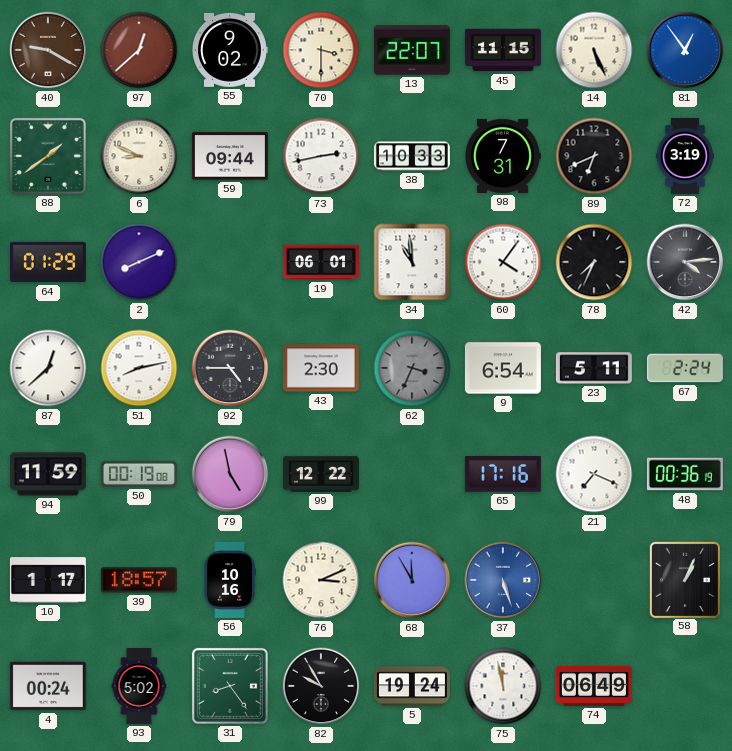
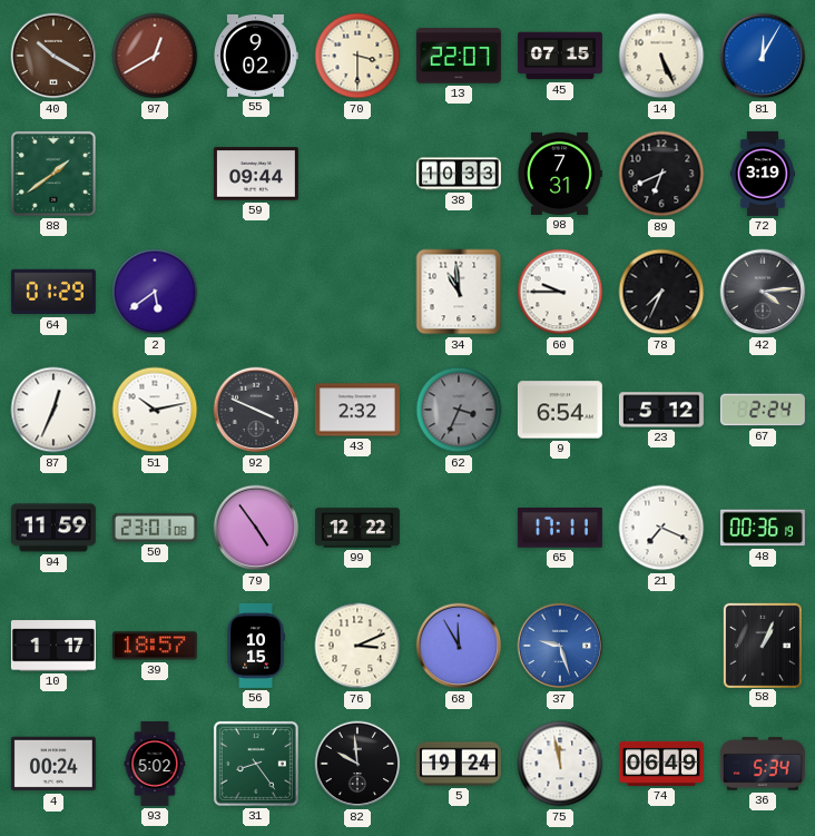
40: 9:20 -> 10:20 (53, 56)
97: 12:38 -> 12:40 (155, 56)
45: 11:15 -> 07:15 (560, 56)
81: 12:54 -> 12:05 (763, 56)
6: 8:49 -> none (139, 156)
73: 2:43 -> none (321, 156)
2: 8:11 -> 5:39 (155, 292)
19: 06:01 -> none (321, 262)
60: 4:06 -> 9:45 (560, 292)
87: 12:38 -> 12:34 (53, 410)
51: 8:13 -> 10:13 (155, 410)
92: 4:45 -> 3:49 (256, 410)
43: 2:30 -> 2:32 (357, 410)
23: 5:11 -> 5:12 (661, 410)
50: 00:19 -> 23:01 (155, 528)
79: 4:58 -> 4:54 (256, 528)
65: 17:16 -> 17:11 (560, 528)
56: 10:16 -> 10:15 (256, 646)
37: 5:27 -> 9:27 (560, 646)
82: 9:55 -> 9:59 (357, 764)
36: none -> 5:34 (763, 764)
